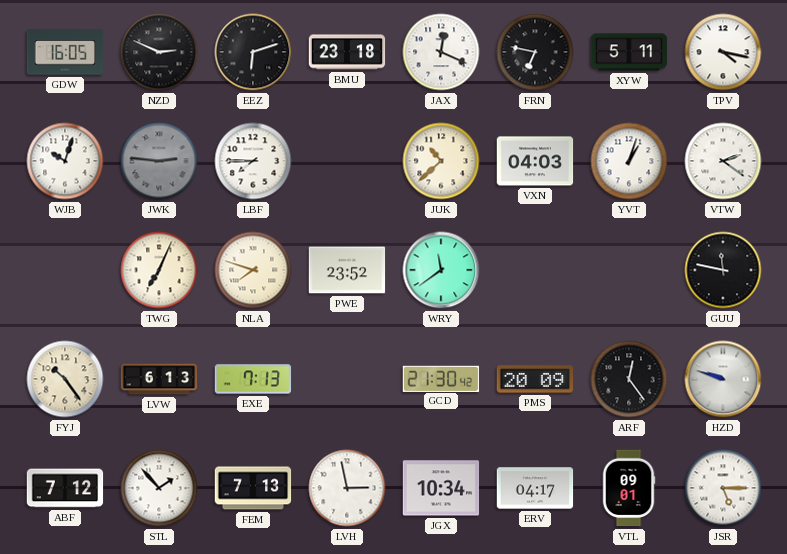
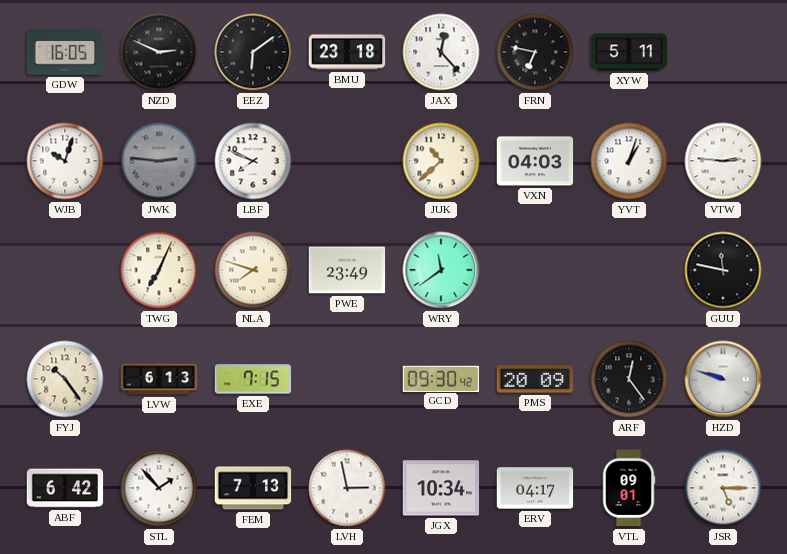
EEZ: 6:12 -> 6:09 (253, 52)
JAX: 12:19 -> 12:23 (441, 52)
TPV: 4:17 -> none (723, 52)
LBF: 7:45 -> 7:49 (253, 161)
VTW: 2:21 -> 2:46 (723, 161)
PWE: 23:52 -> 23:49 (347, 270)
EXE: 7:13 -> 7:15 (253, 379)
GCD: 21:30 -> 09:30 (441, 378)
ABF: 7:12 -> 6:42 (65, 488)
